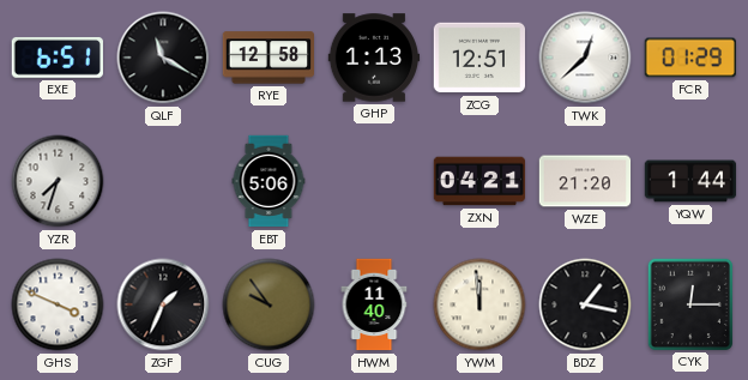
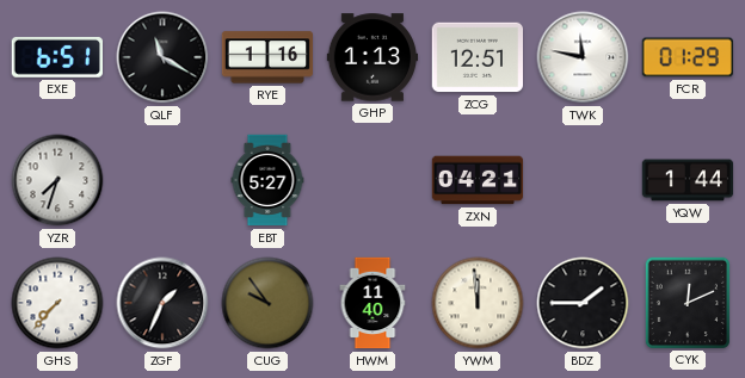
RYE: 12:58 -> 1:16 (267, 57)
TWK: 12:38 -> 11:47 (583, 57)
EBT: 5:06 -> 5:27 (267, 180)
WZE: 21:20 -> none (585, 181)
GHS: 3:49 -> 7:37 (57, 303)
BDZ: 1:17 -> 1:45 (583, 303)
CYK: 12:15 -> 12:11 (686, 302)
